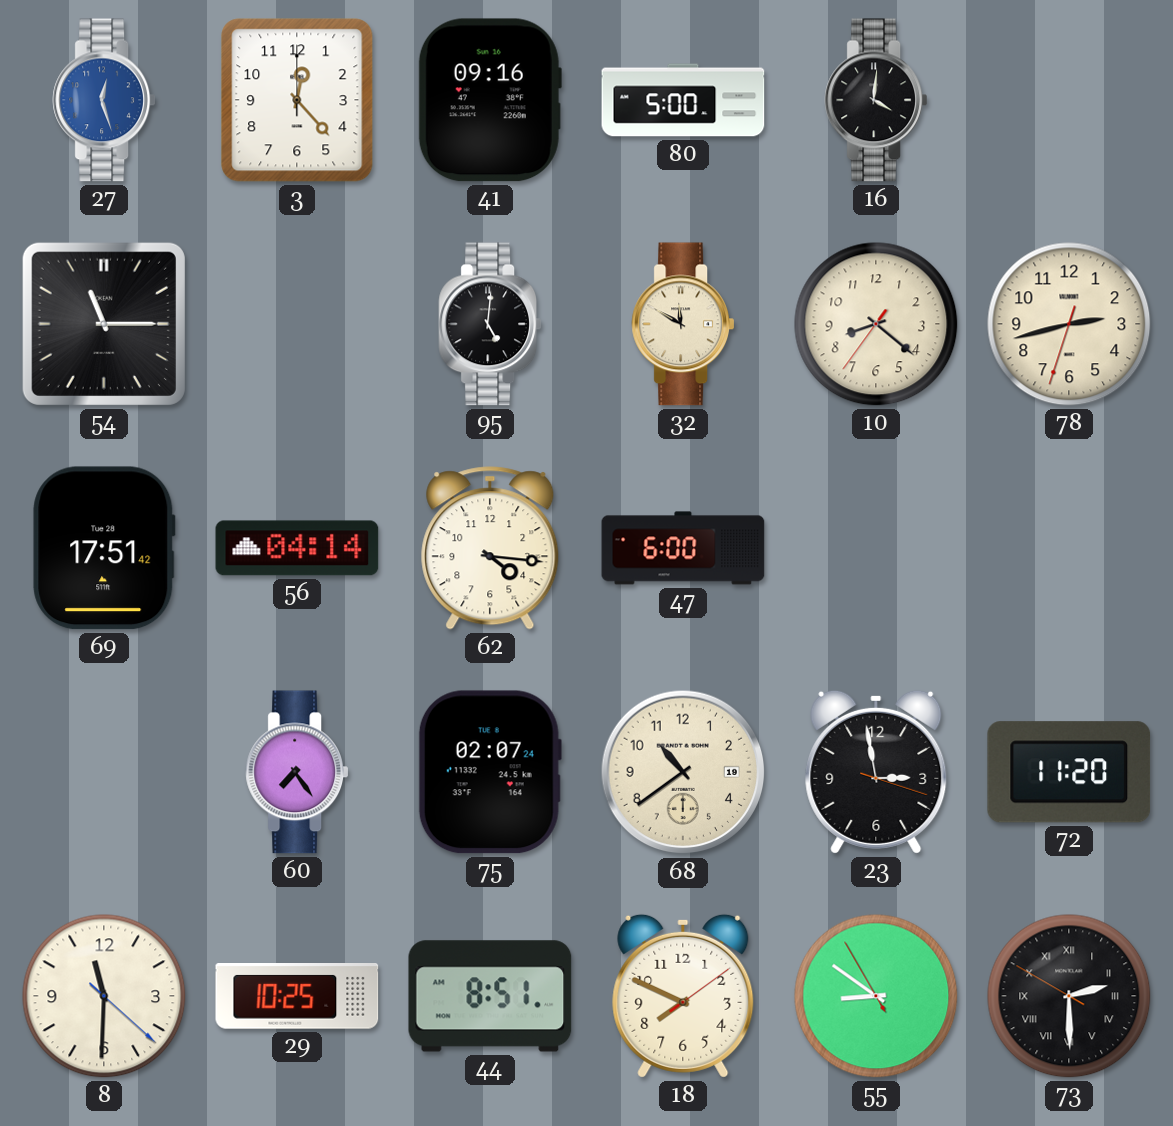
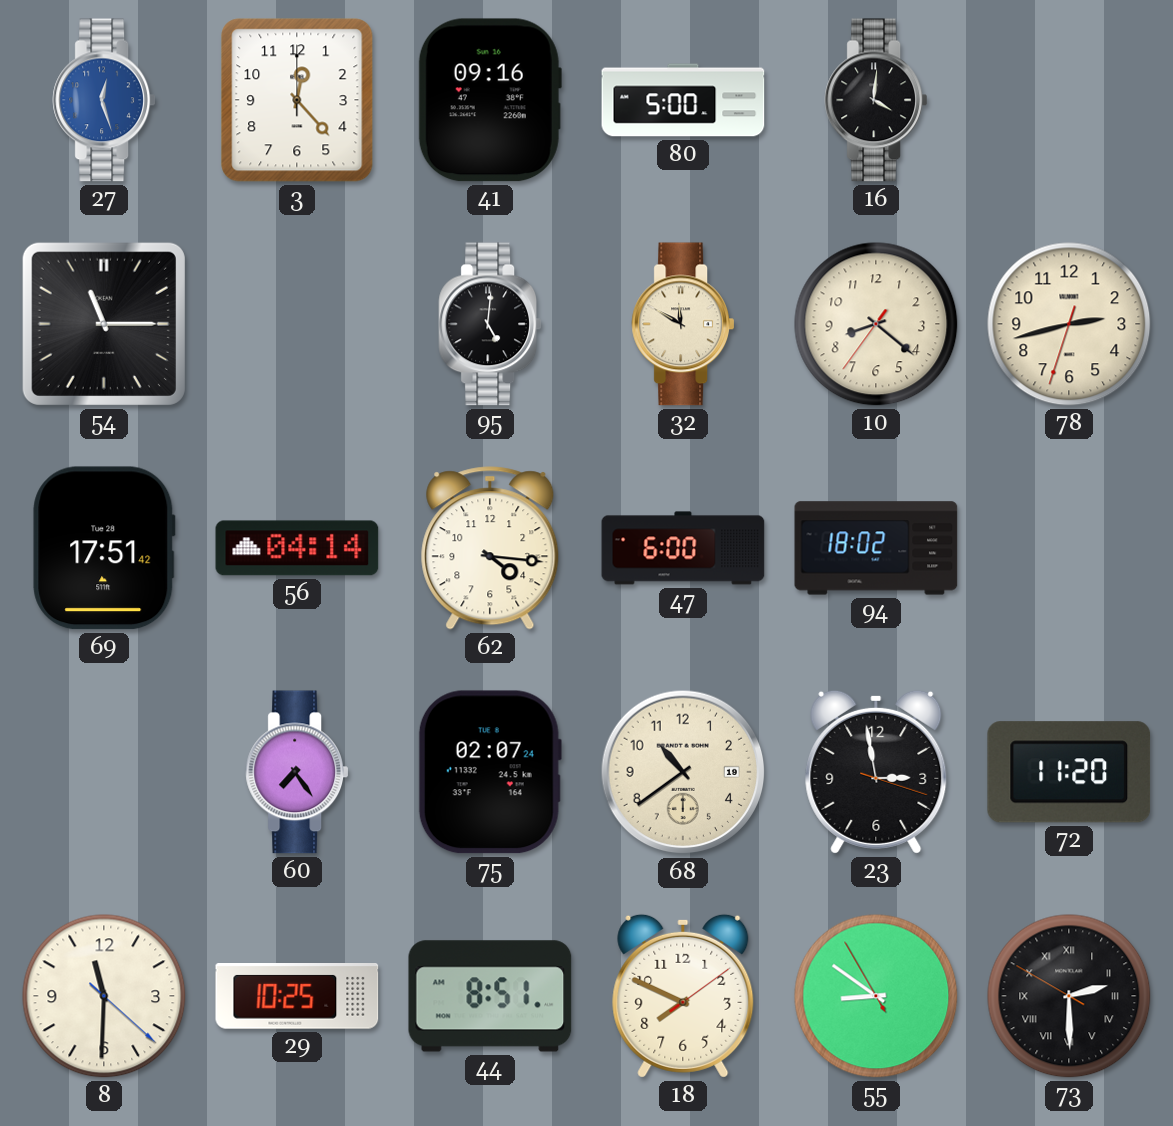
94: none -> 18:02 (876, 548)
